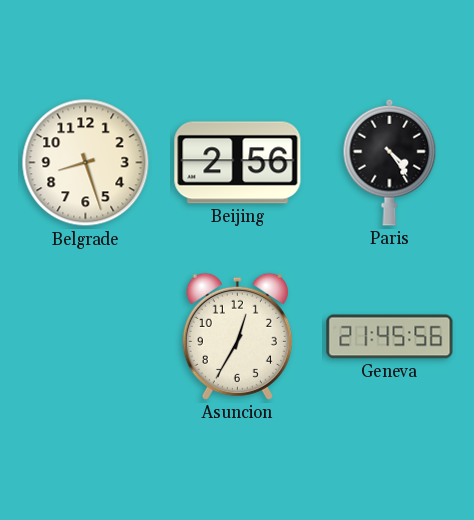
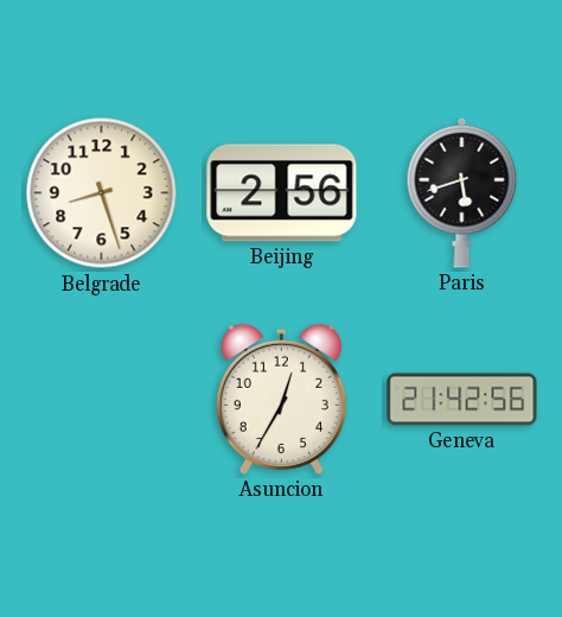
Paris: 4:24 -> 5:42 (462, 192)
Geneva: 21:45 -> 21:42 (462, 400)
